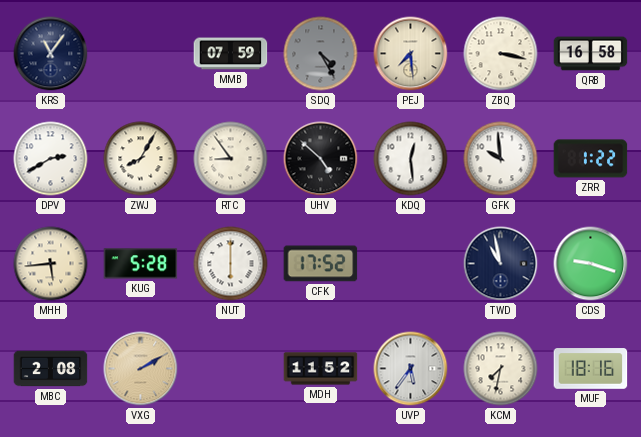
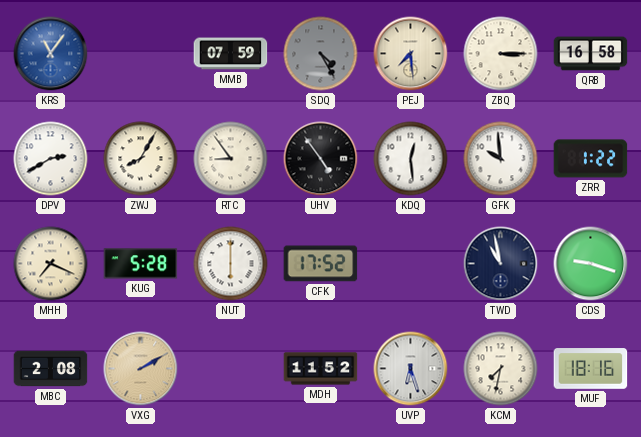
KRS dial: navy -> blue (51, 54)
ZBQ: 3:17 -> 3:15 (501, 54)
UHV: 4:52 -> 4:54 (321, 159)
MHH: 5:44 -> 7:19 (51, 264)
UVP: 5:36 -> 6:27 (411, 369)
